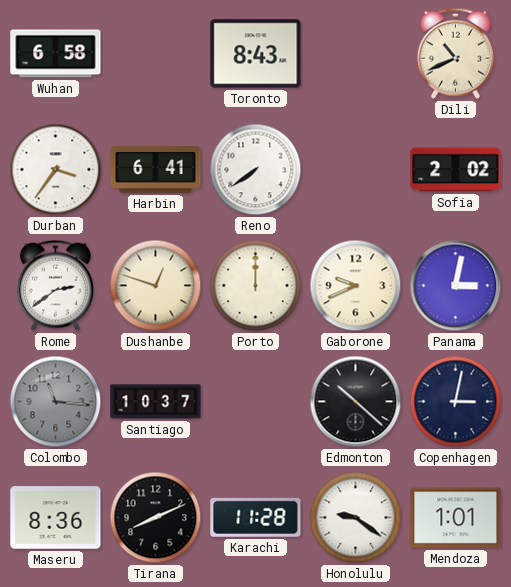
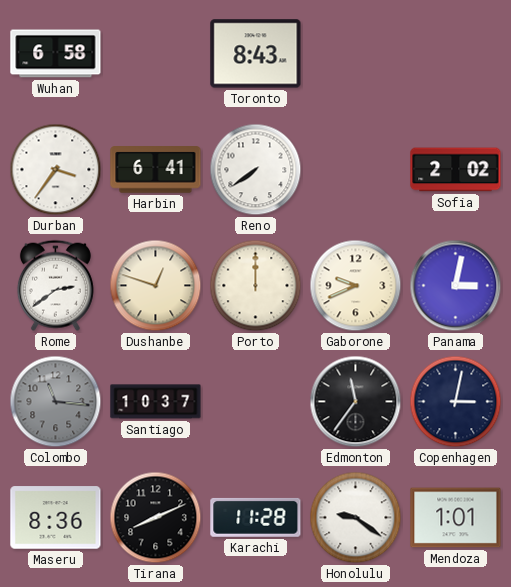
Dili: 10:41 -> none (455, 53)
Edmonton: 10:22 -> 11:36 (356, 402)
